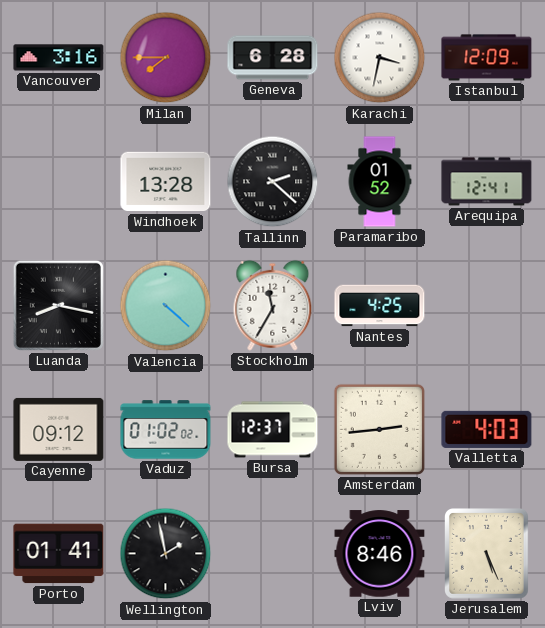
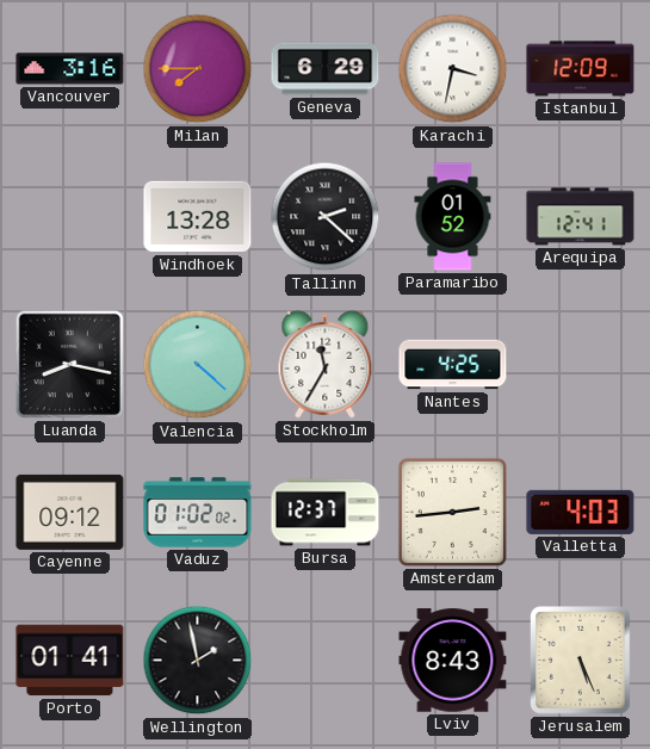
Geneva: 6:28 -> 6:29 (326, 69)
Lviv: 8:46 -> 8:43 (453, 661)
